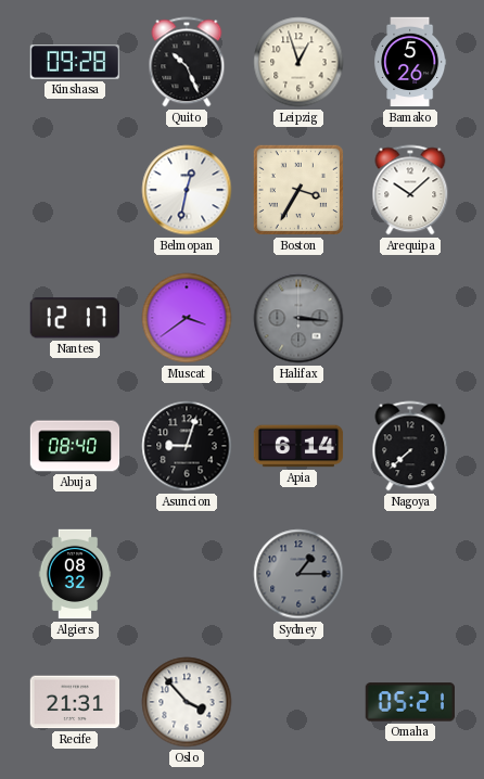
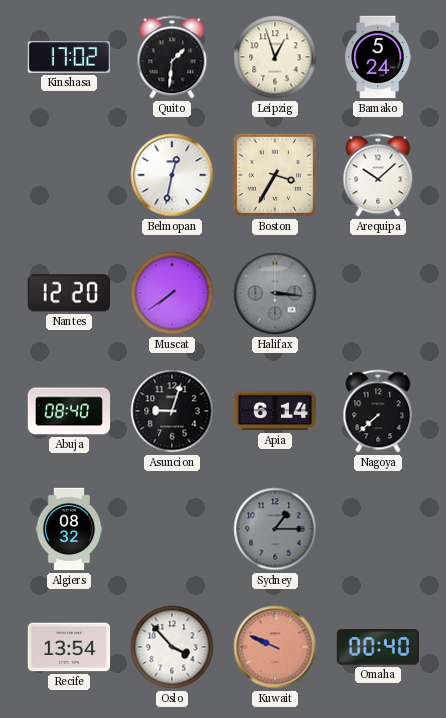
Kinshasa: 09:28 -> 17:02 (68, 57)
Quito: 10:26 -> 1:31 (172, 57)
Bamako: 5:26 -> 5:24 (378, 57)
Nantes: 12:17 -> 12:20 (69, 293)
Muscat: 3:39 -> 7:39 (172, 293)
Recife: 21:31 -> 13:54 (69, 647)
Kuwait: none -> 9:49 (275, 647)
Omaha: 05:21 -> 00:40 (377, 647)
